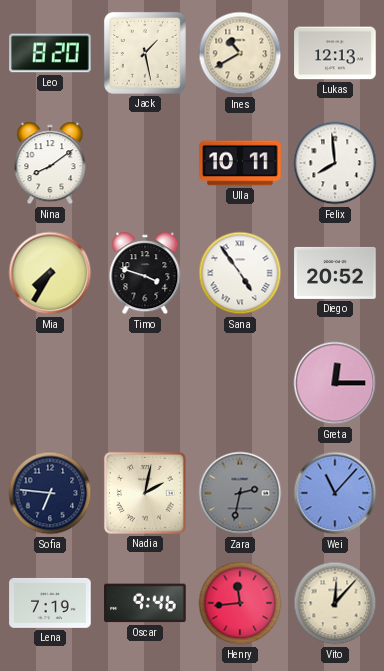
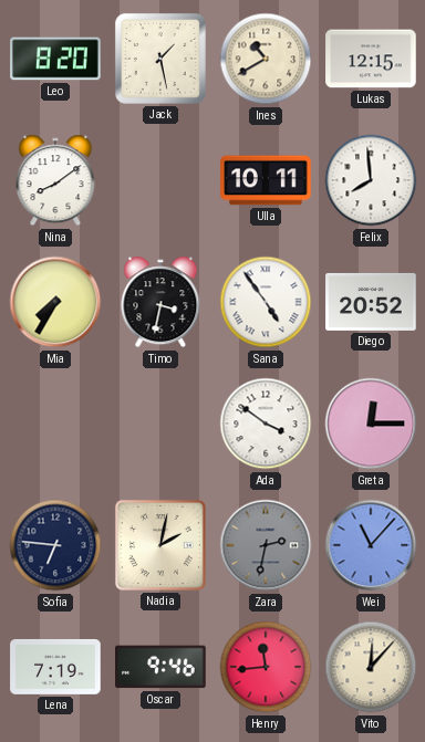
Lukas: 12:13 -> 12:15 (371, 59)
Timo: 3:48 -> 3:32 (160, 302)
Ada: none -> 3:51 (266, 424)
